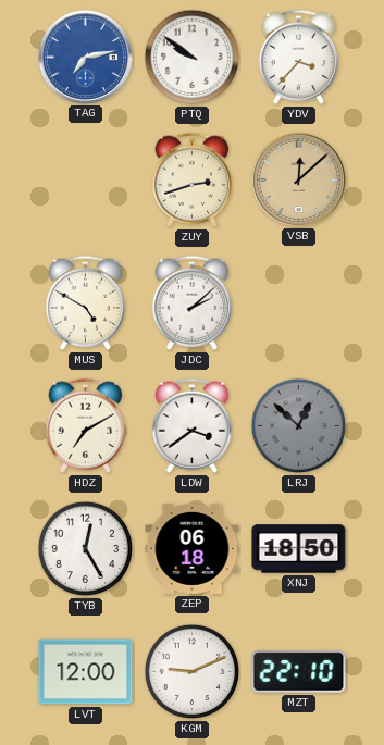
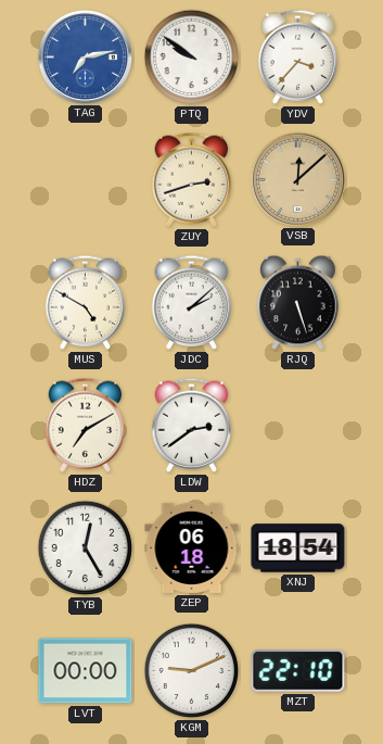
RJQ: none -> 5:27 (298, 303)
LDW: 3:39 -> 2:39 (192, 425)
LRJ: 12:52 -> none (299, 426)
XNJ: 18:50 -> 18:54 (298, 548)
LVT: 12:00 -> 00:00 (86, 671)
